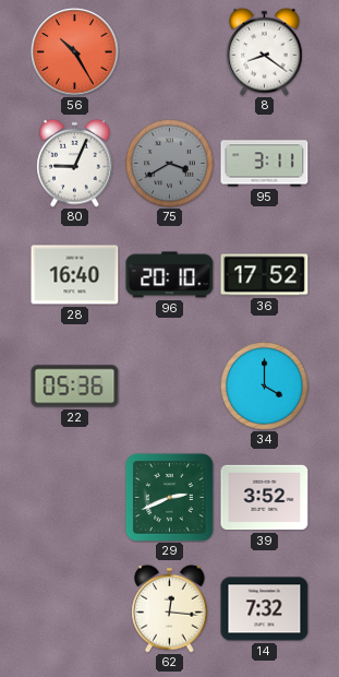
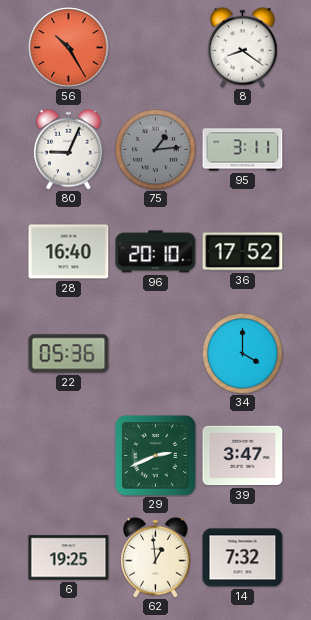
75: 3:40 -> 1:14 (156, 150)
39: 3:52 -> 3:47 (243, 456)
6: none -> 19:25 (69, 558)
62: 12:16 -> 12:59 (156, 557)
